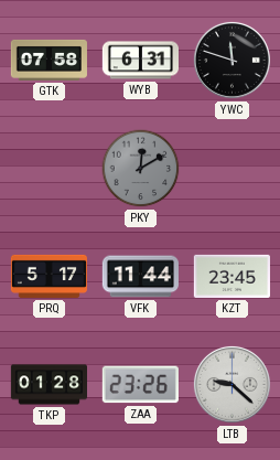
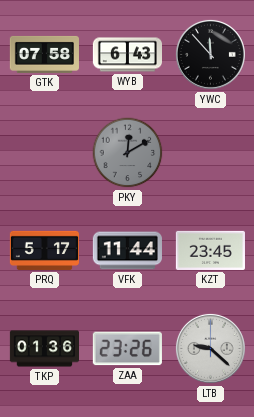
WYB: 6:31 -> 6:43 (127, 55)
YWC: 11:48 -> 11:53 (210, 54)
TKP: 01:28 -> 01:36 (44, 349)
